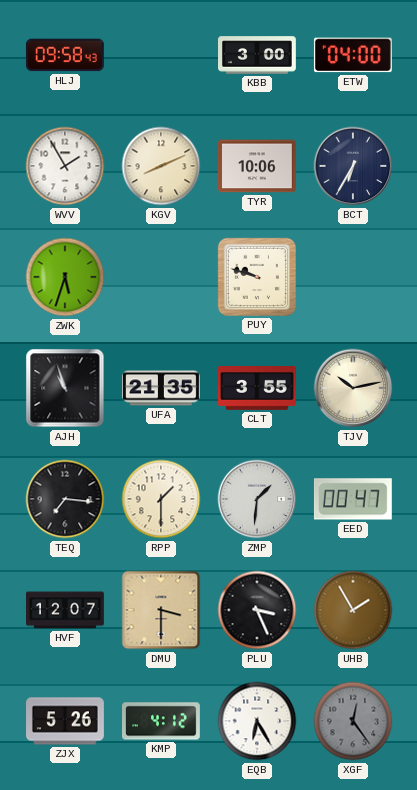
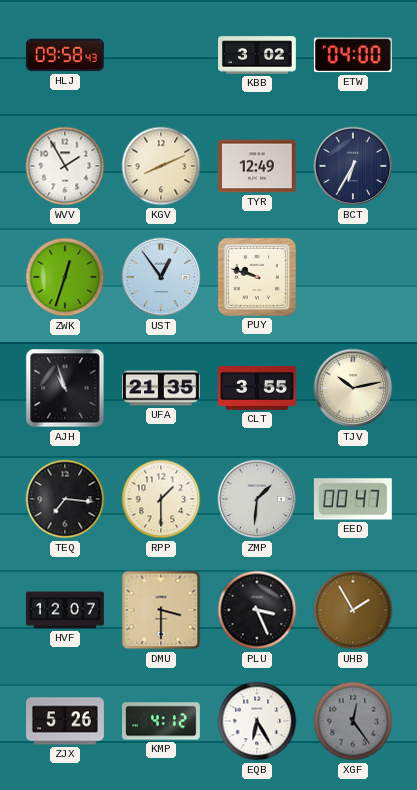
KBB: 3:00 -> 3:02 (258, 55)
TYR: 10:06 -> 12:49 (257, 166)
ZWK: 5:33 -> 12:33 (65, 277)
UST: none -> 12:54 (161, 277)
